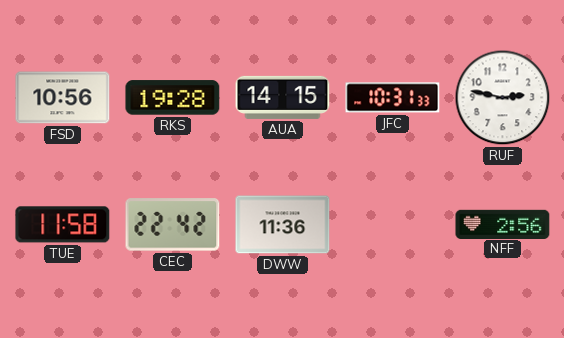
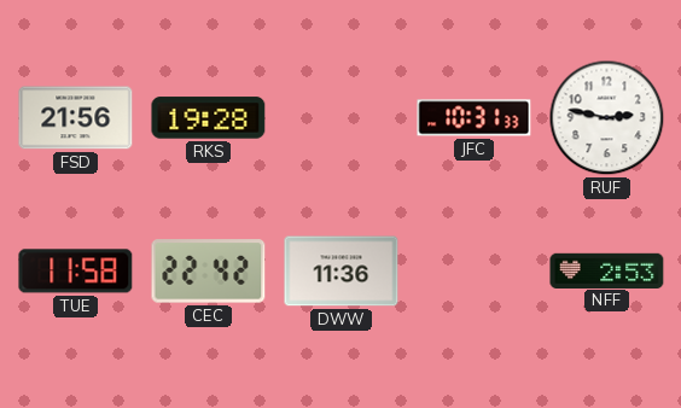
FSD: 10:56 -> 21:56 (76, 118)
AUA: 14:15 -> none (283, 97)
NFF: 2:56 -> 2:53 (607, 270)
